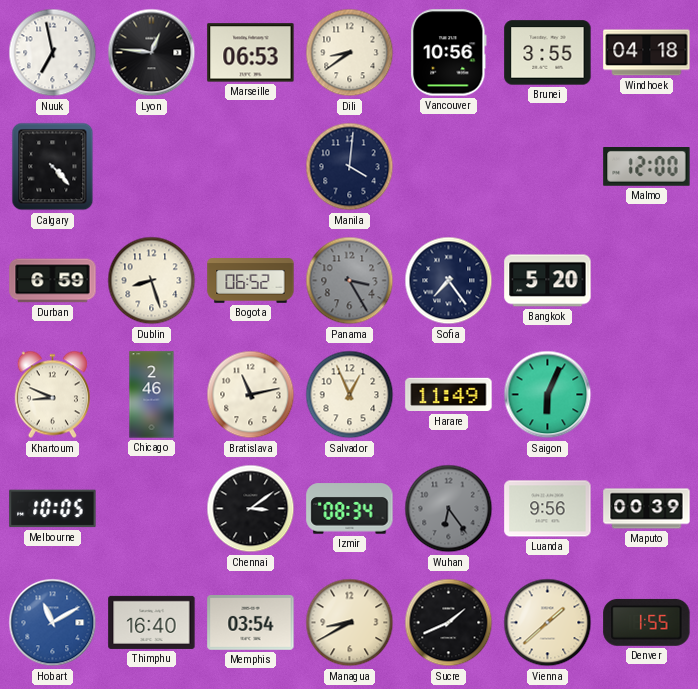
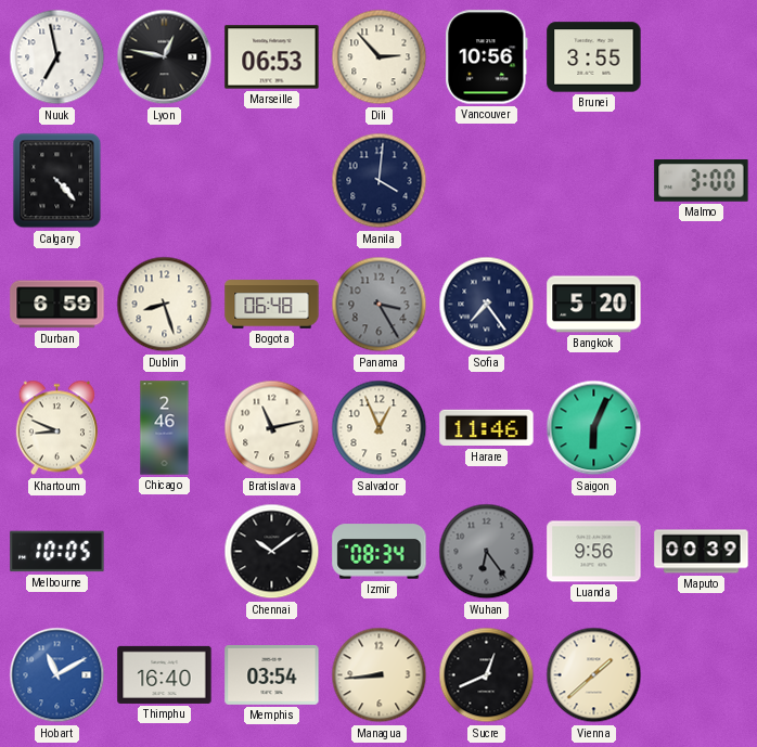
Lyon: 12:46 -> 12:47 (165, 57)
Dili: 8:39 -> 2:53 (380, 57)
Windhoek: 04:18 -> none (647, 53)
Malmo: 12:00 -> 3:00 (702, 181)
Bogota: 06:52 -> 06:48 (272, 305)
Harare: 11:49 -> 11:46 (487, 428)
Chennai: 3:09 -> 10:09 (272, 552)
Managua: 8:40 -> 8:44 (380, 675)
Sucre: 1:41 -> 12:41 (487, 675)
Denver: 1:55 -> none (647, 622)
